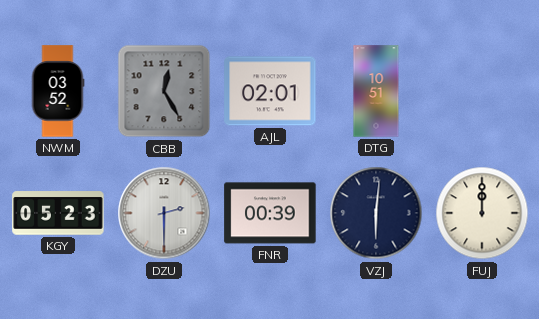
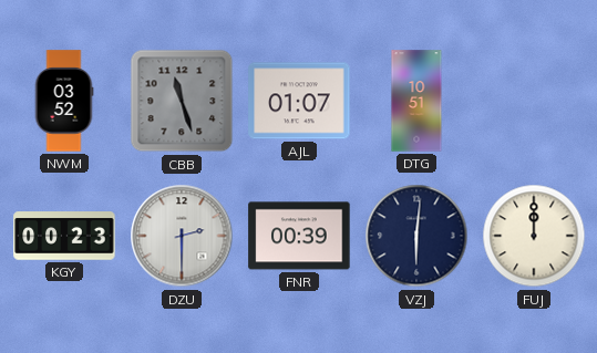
CBB: 12:25 -> 11:27 (182, 101)
AJL: 02:01 -> 01:07 (299, 101)
KGY: 05:23 -> 00:23 (64, 236)
